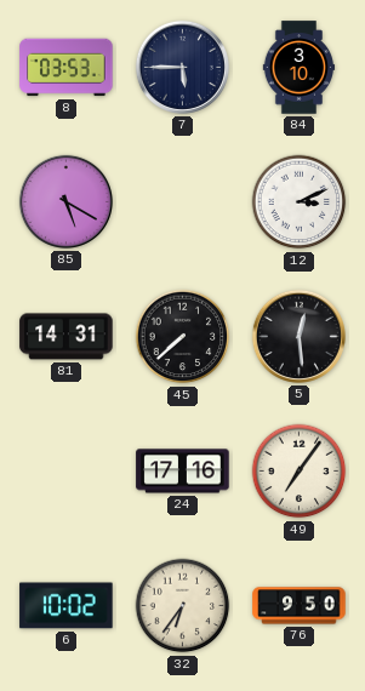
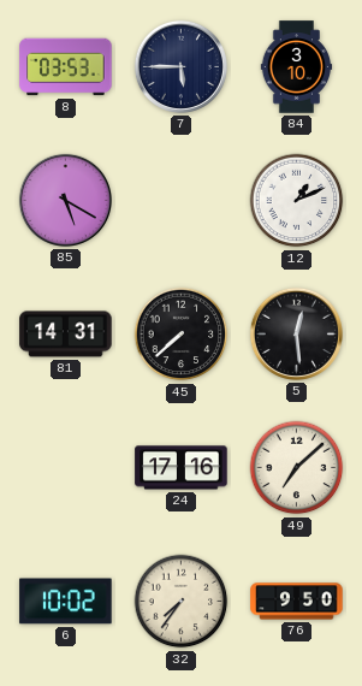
12: 3:11 -> 1:11 (297, 201)
49: 7:06 -> 7:08 (297, 468)
32: 6:36 -> 7:36 (182, 602)
